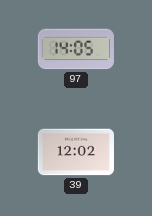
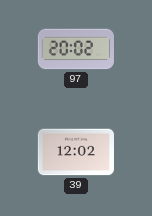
97: 14:05 -> 20:02 (75, 49)
